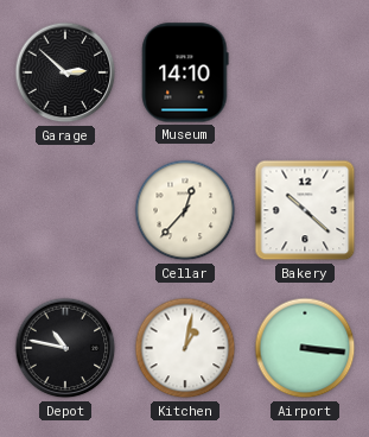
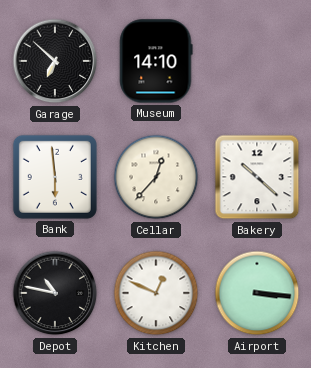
Garage: 2:52 -> 6:52 (55, 61)
Bank: none -> 5:59 (55, 177)
Kitchen: 1:02 -> 12:49 (156, 293)
